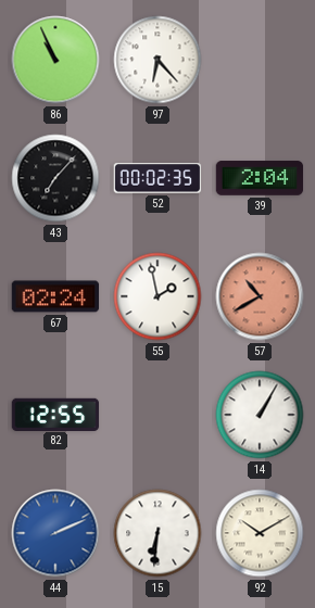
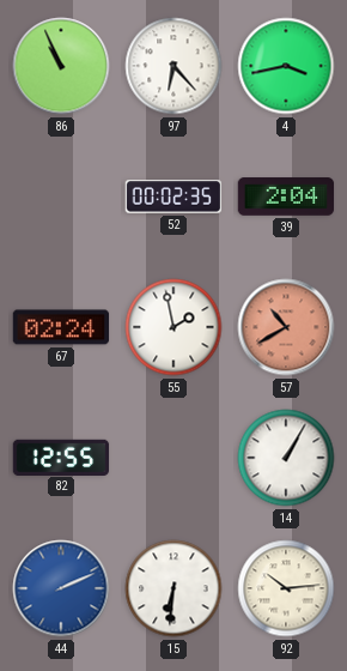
4: none -> 3:43 (286, 66)
43: 7:07 -> none (55, 178)
92: 10:10 -> 10:14 (286, 588)
